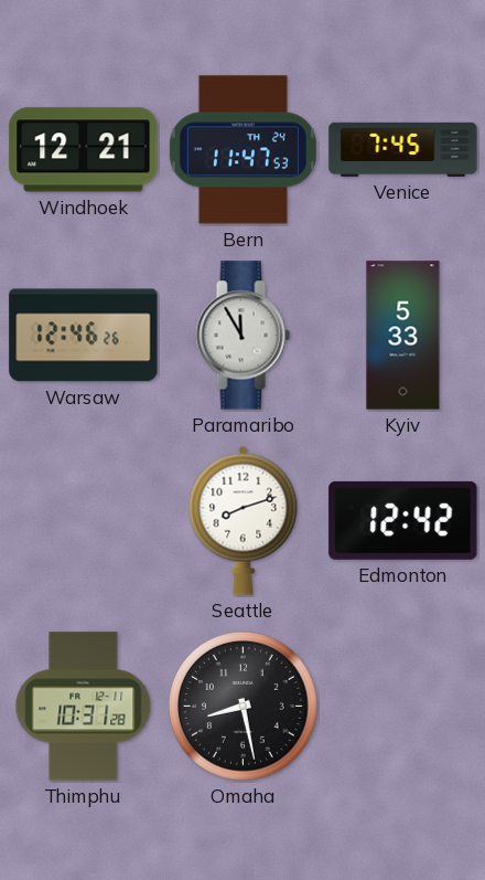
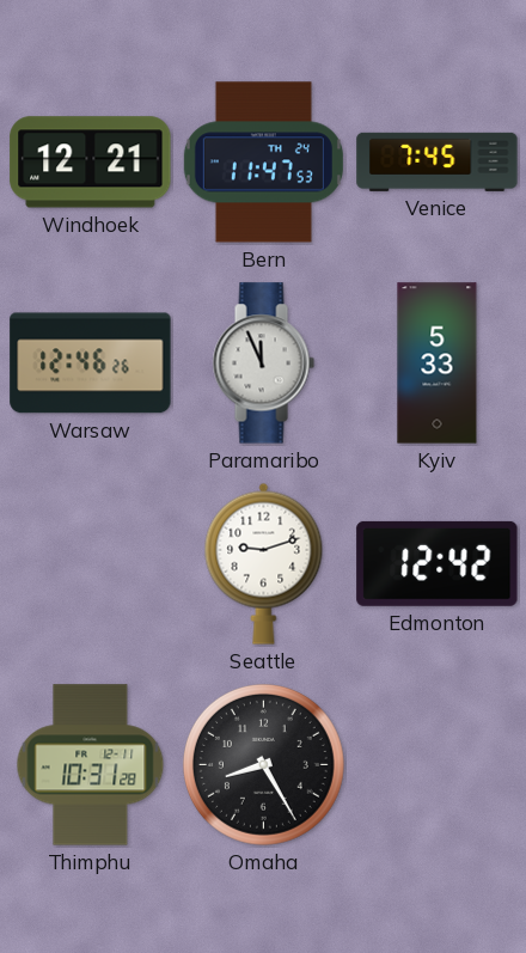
Paramaribo: 11:55 -> 11:56 (263, 364)
Seattle: 8:12 -> 9:12 (264, 563)
Omaha: 8:28 -> 8:25 (263, 764)
